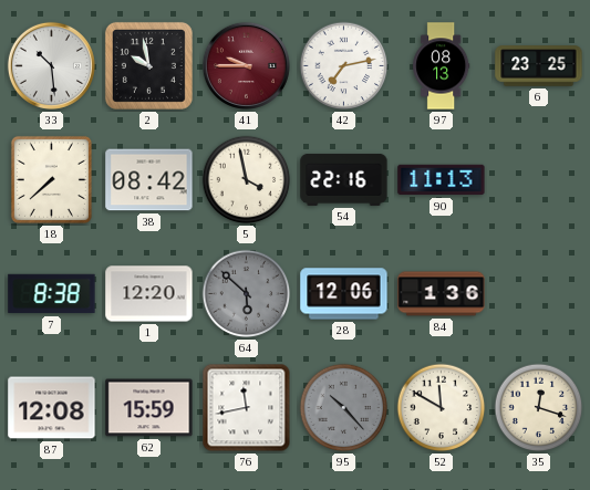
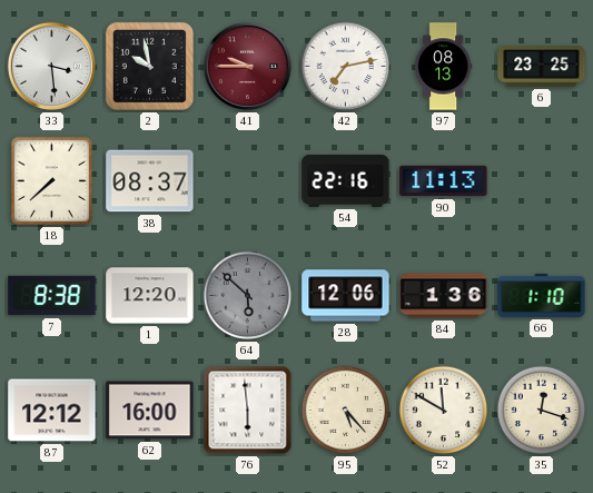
33: 10:29 -> 3:29 (51, 66)
38: 08:42 -> 08:37 (150, 181)
5: 3:58 -> none (247, 180)
66: none -> 1:10 (542, 295)
87: 12:08 -> 12:12 (52, 411)
62: 15:59 -> 16:00 (150, 411)
76: 11:43 -> 5:59 (248, 411)
95: 10:23 -> 5:23 (346, 411)
95 dial: grey -> cream (346, 411)
